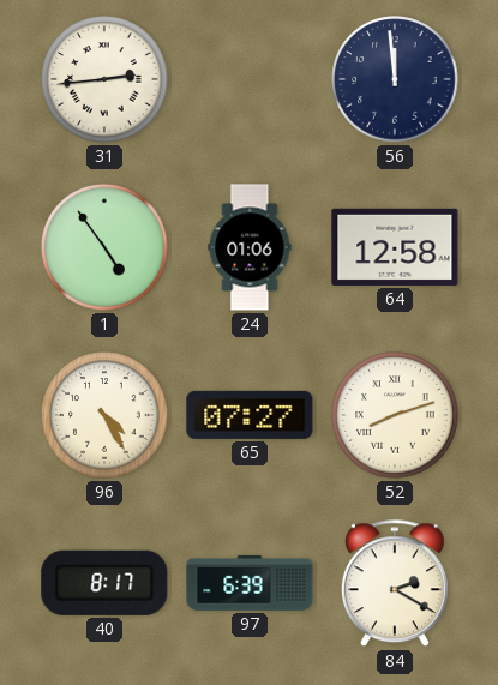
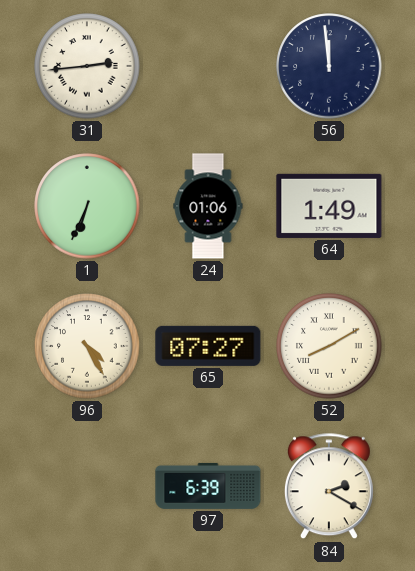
1: 4:54 -> 6:34 (87, 206)
64: 12:58 -> 1:49 (329, 206)
52: 8:12 -> 8:10 (329, 346)
40: 8:17 -> none (104, 583)
